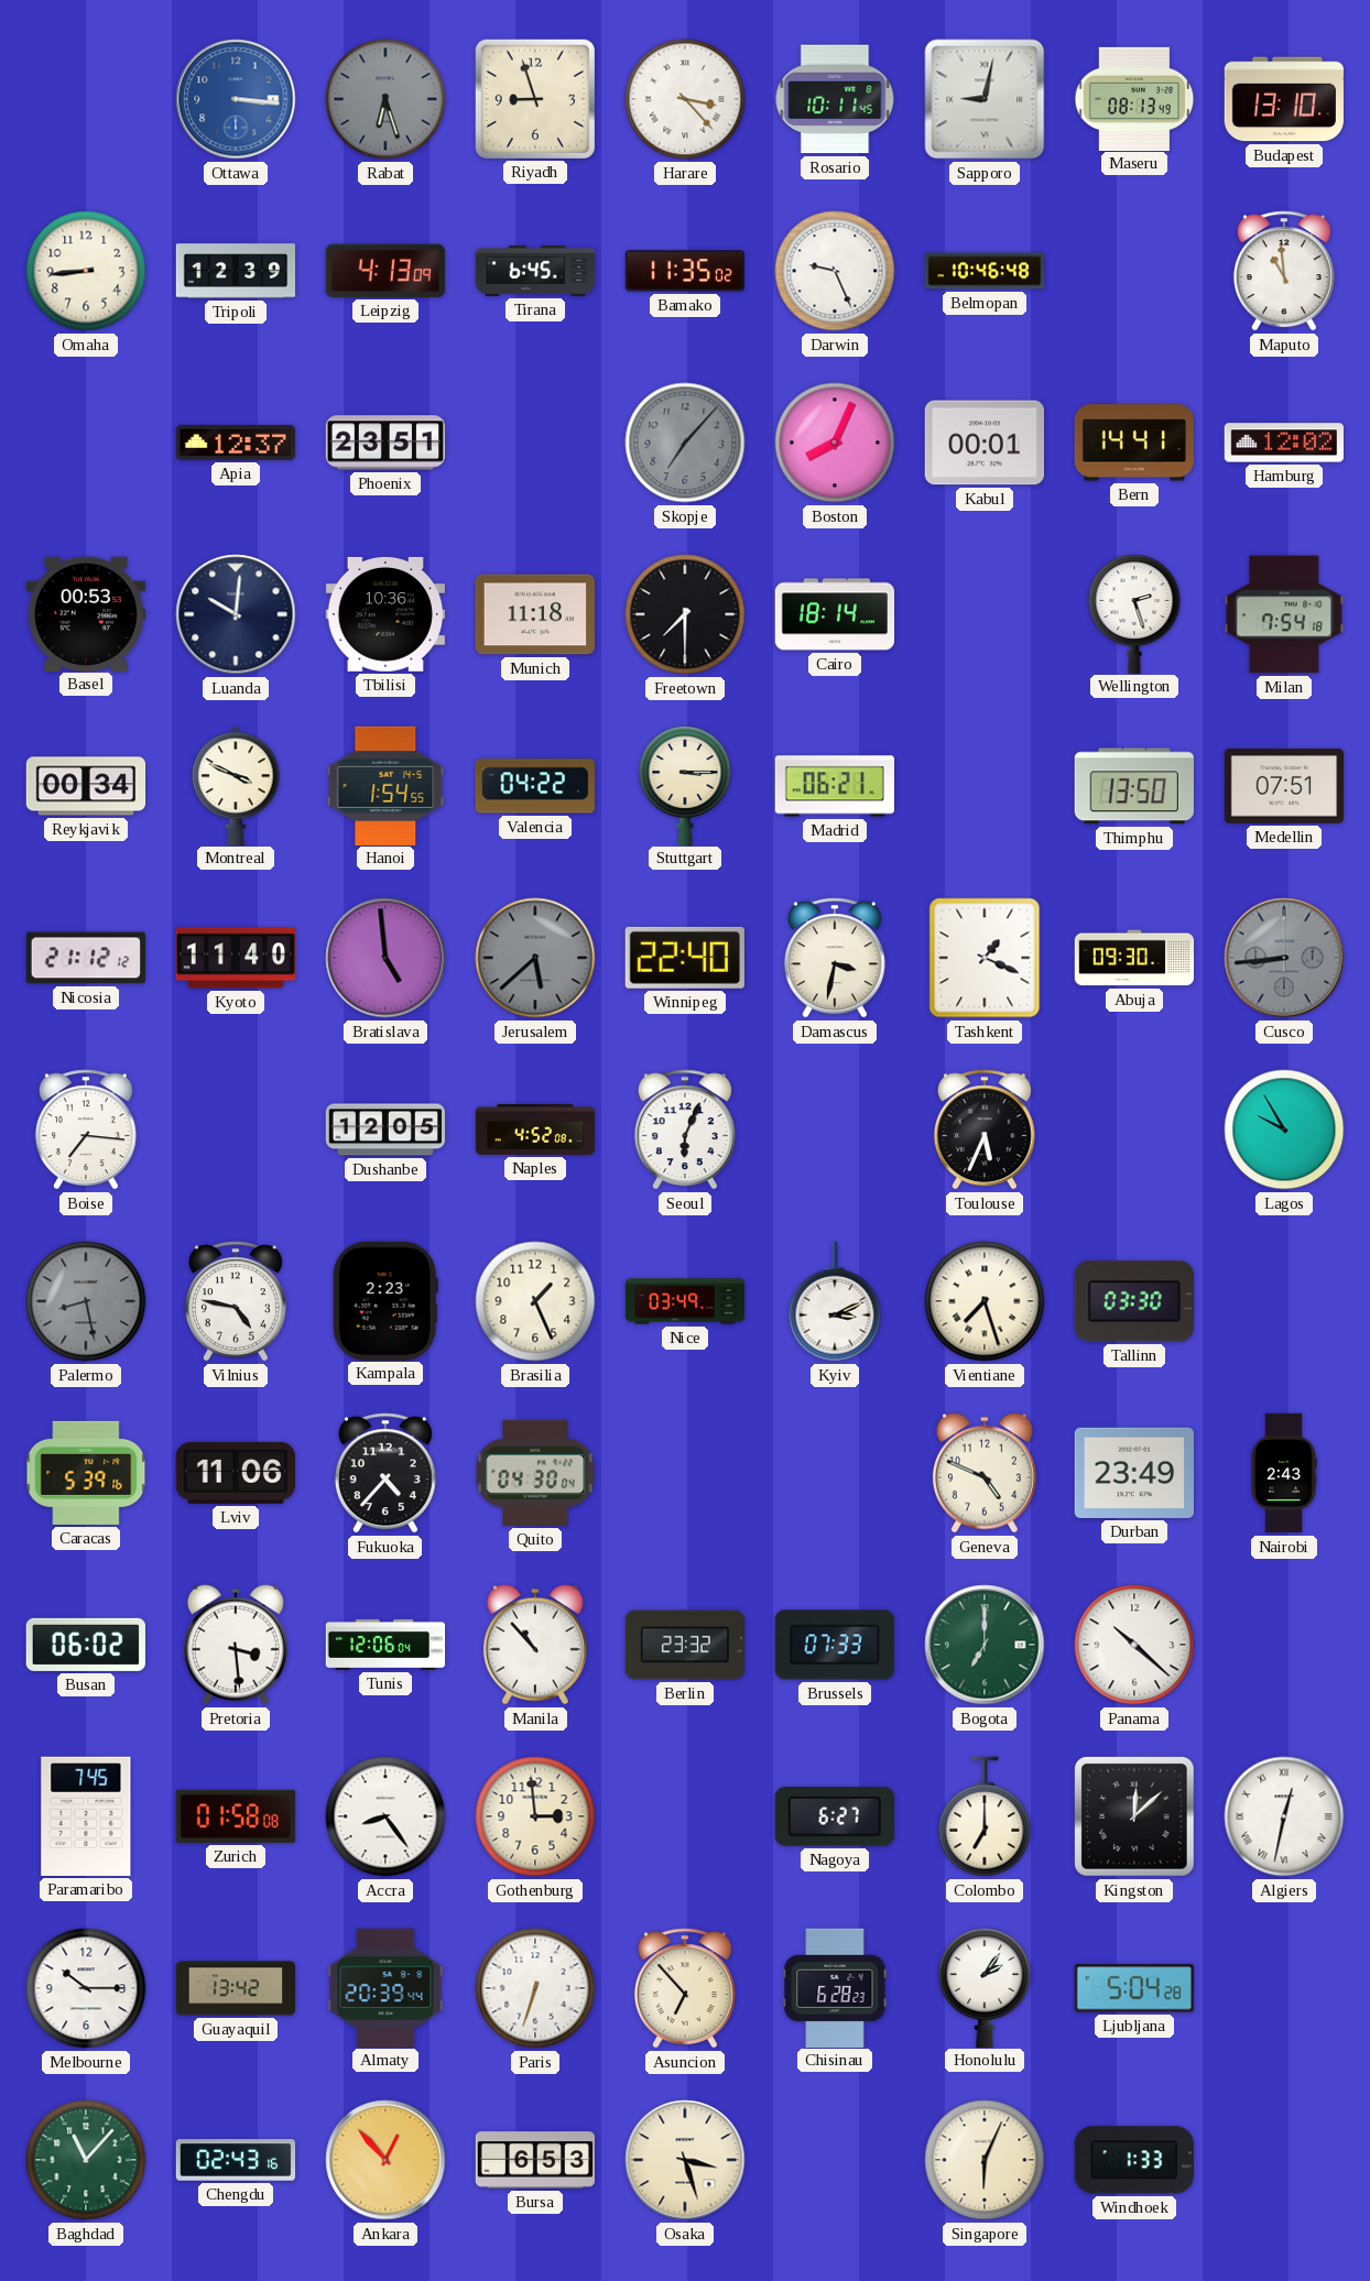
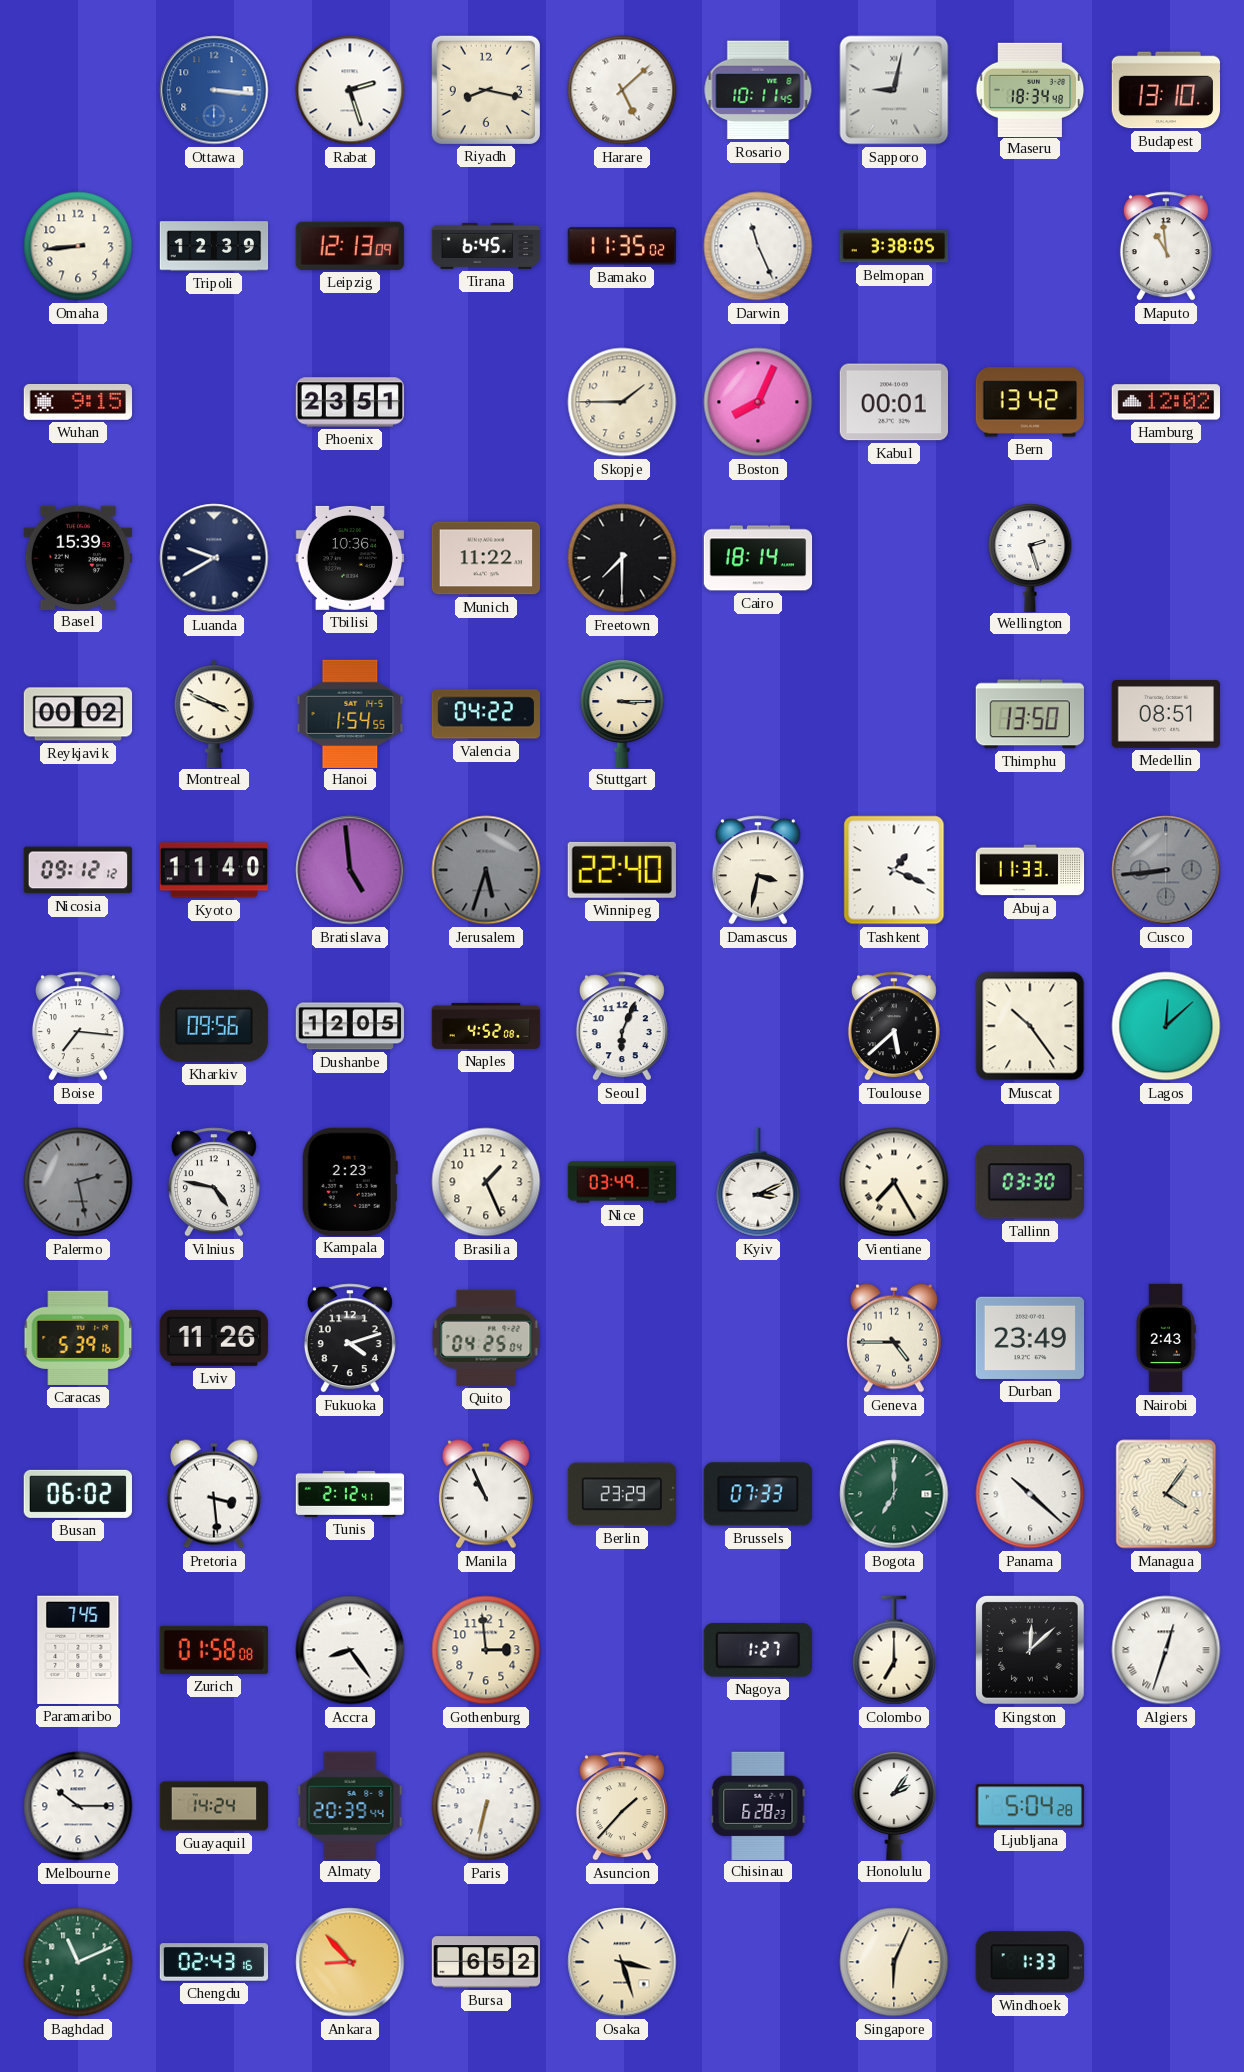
Rabat: 6:27 -> 2:27 (350, 90)
Rabat dial: grey -> white (350, 90)
Riyadh: 8:57 -> 8:17 (486, 90)
Harare: 3:23 -> 5:08 (622, 90)
Maseru: 08:13 -> 18:34 (1030, 89)
Leipzig: 4:13 -> 12:13 (350, 246)
Darwin: 9:26 -> 11:26 (758, 246)
Belmopan: 10:46 -> 3:38 (894, 246)
Wuhan: none -> 9:15 (78, 402)
Apia: 12:37 -> none (236, 443)
Skopje: 7:07 -> 1:45 (622, 402)
Skopje dial: grey -> cream (622, 402)
Bern: 14:41 -> 13:42 (1030, 402)
Basel: 00:53 -> 15:39 (77, 557)
Luanda: 10:01 -> 9:40 (214, 558)
Munich: 11:18 -> 11:22 (485, 558)
Milan: 7:54 -> none (1283, 614)
Reykjavik: 00:34 -> 00:02 (78, 714)
Madrid: 06:21 -> none (834, 786)
Medellin: 07:51 -> 08:51 (1165, 714)
Nicosia: 21:12 -> 09:12 (77, 870)
Jerusalem: 5:38 -> 5:33 (486, 870)
Abuja: 09:30 -> 11:33 (1030, 870)
Kharkiv: none -> 09:56 (214, 1026)
Toulouse: 5:34 -> 5:38 (894, 1026)
Muscat: none -> 10:24 (1030, 1026)
Lagos: 9:55 -> 12:08 (1166, 1026)
Palermo: 8:28 -> 2:28 (78, 1182)
Vientiane: 7:27 -> 7:25 (894, 1182)
Lviv: 11:06 -> 11:26 (214, 1338)
Fukuoka: 4:37 -> 4:12 (350, 1338)
Quito: 04:30 -> 04:25 (486, 1338)
Geneva: 4:49 -> 4:45 (894, 1338)
Tunis: 12:06 -> 2:12 (350, 1494)
Manila: 10:53 -> 10:56 (486, 1494)
Berlin: 23:32 -> 23:29 (621, 1494)
Managua: none -> 4:06 (1166, 1494)
Nagoya: 6:27 -> 1:27 (758, 1650)
Algiers: 12:32 -> 12:33 (1166, 1650)
Guayaquil: 13:42 -> 14:24 (214, 1806)
Paris: 6:33 -> 6:32 (486, 1806)
Asuncion: 6:53 -> 1:37 (622, 1806)
Baghdad: 11:07 -> 11:11 (78, 1962)
Ankara: 12:53 -> 8:53 (350, 1962)
Bursa: 6:53 -> 6:52 (486, 1962)
